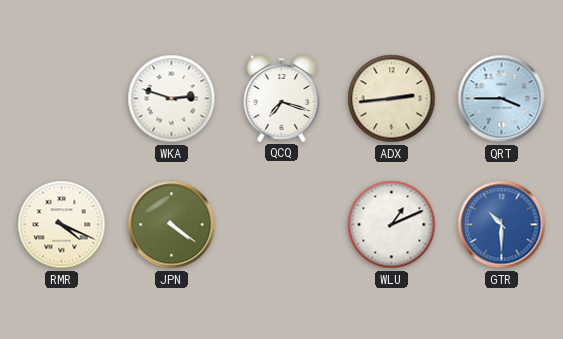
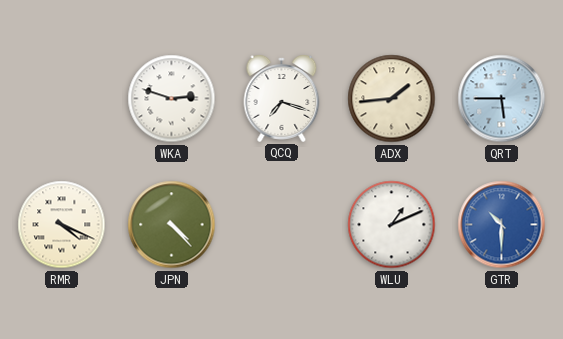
ADX: 2:44 -> 1:44 (392, 99)
QRT: 3:45 -> 5:45 (502, 99)
JPN: 4:21 -> 4:23 (172, 225)
